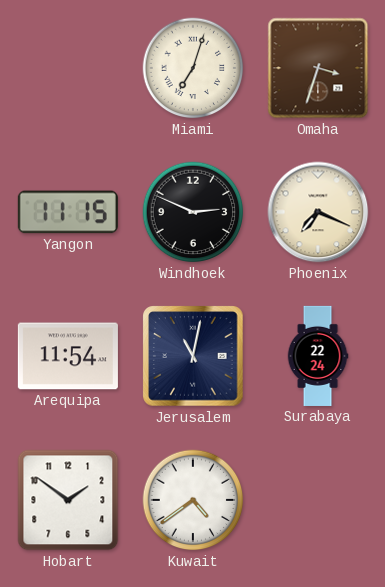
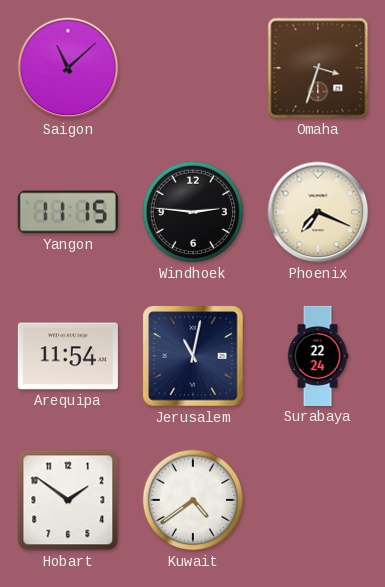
Saigon: none -> 11:08 (68, 68)
Miami: 7:03 -> none (193, 68)
Windhoek: 2:49 -> 2:46 (193, 212)
